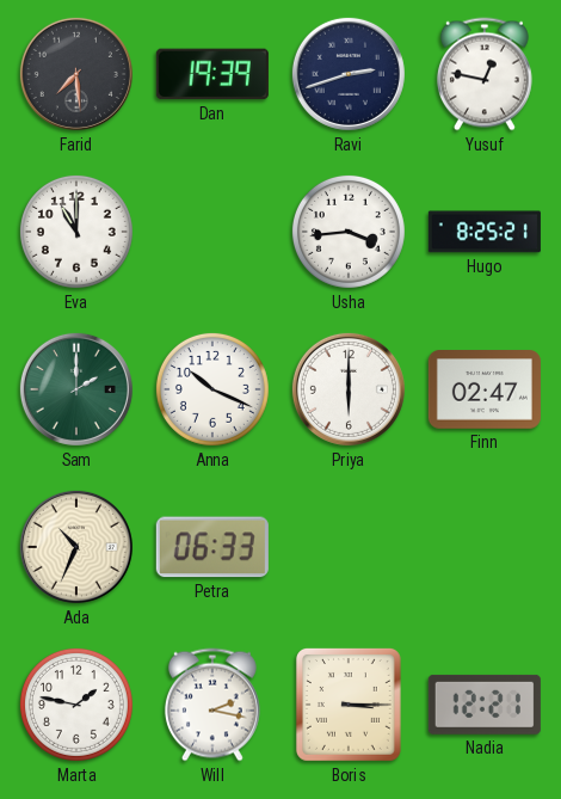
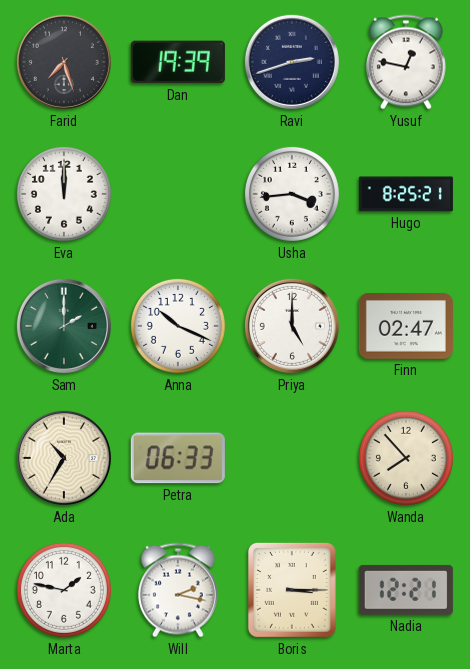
Farid: 7:29 -> 7:27 (64, 62)
Eva: 11:00 -> 12:00 (64, 194)
Priya: 6:00 -> 5:00 (292, 326)
Ada: 10:34 -> 10:35 (64, 458)
Wanda: none -> 7:53 (406, 458)
